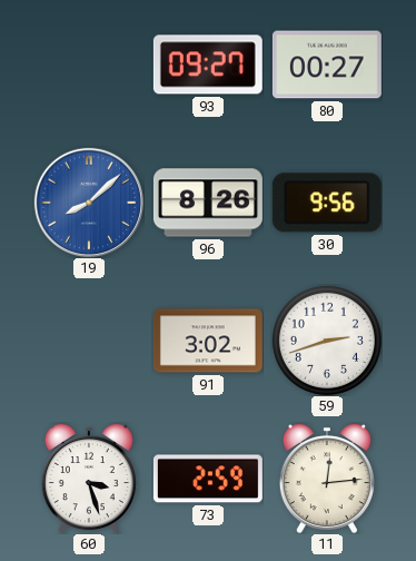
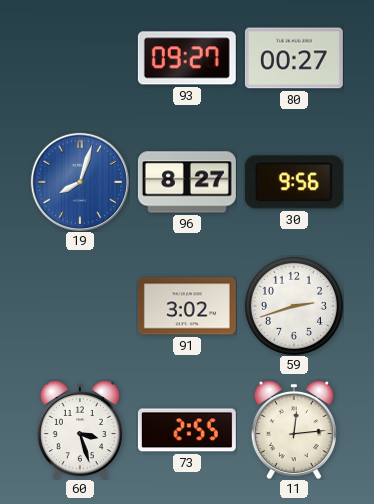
19: 8:08 -> 8:03 (79, 181)
96: 8:26 -> 8:27 (187, 182)
73: 2:59 -> 2:55 (187, 430)
